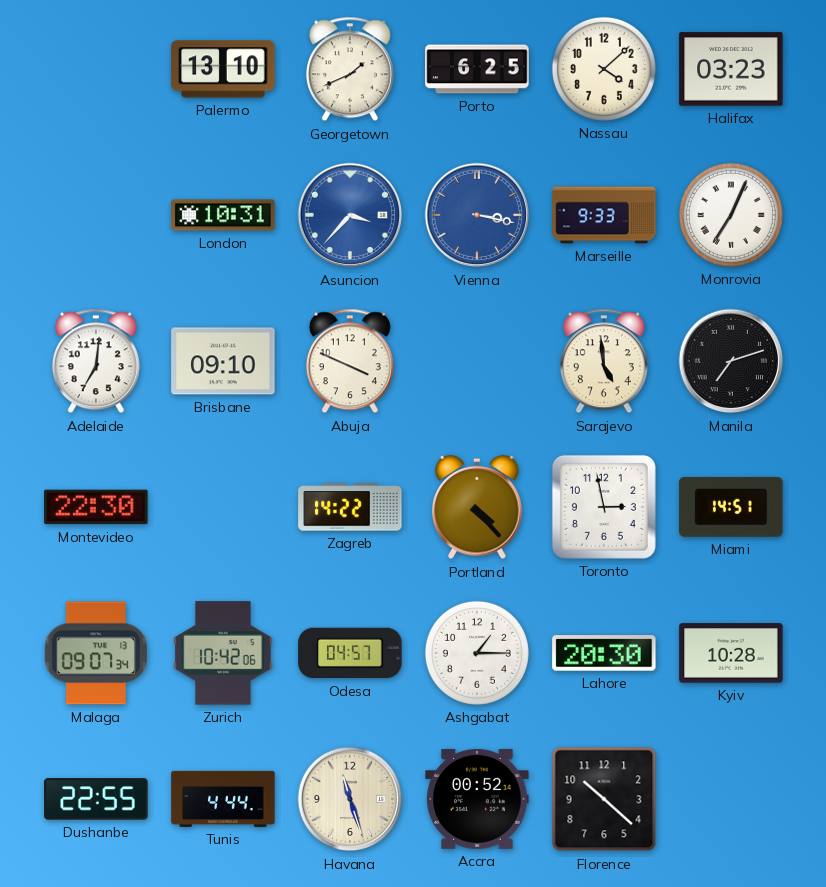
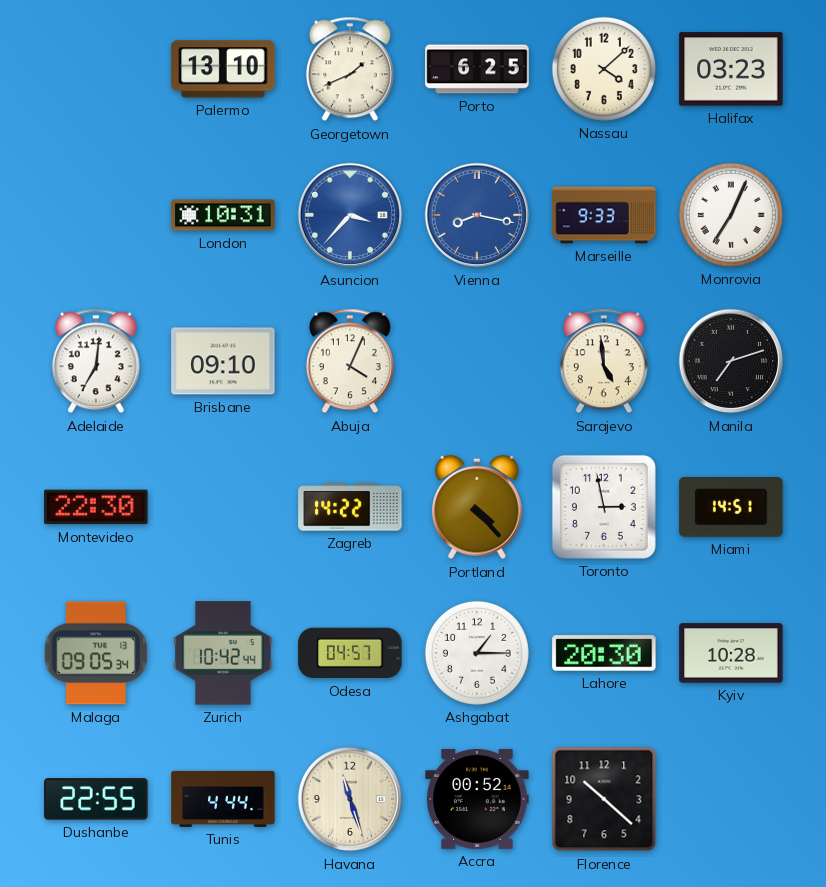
Vienna: 3:17 -> 8:17 (477, 215)
Abuja: 3:49 -> 4:04 (350, 361)
Malaga: 09:07 -> 09:05 (96, 653)
Zurich: 10:42:06 -> 10:42:44 (223, 653)
